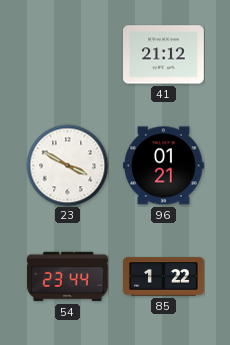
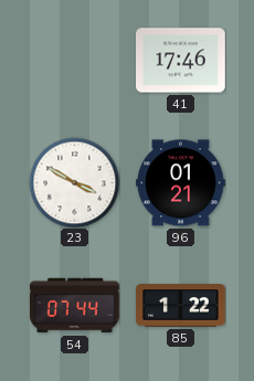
41: 21:12 -> 17:46 (181, 61)
54: 23:44 -> 07:44 (75, 306)
